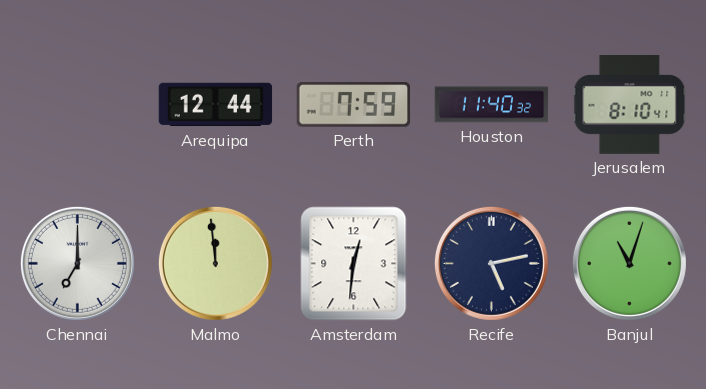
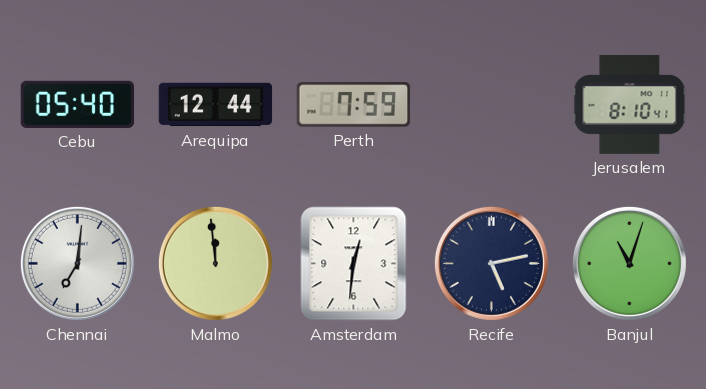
Cebu: none -> 05:40 (78, 104)
Houston: 11:40 -> none (492, 105)
Chennai: 7:00 -> 7:01 (77, 263)
